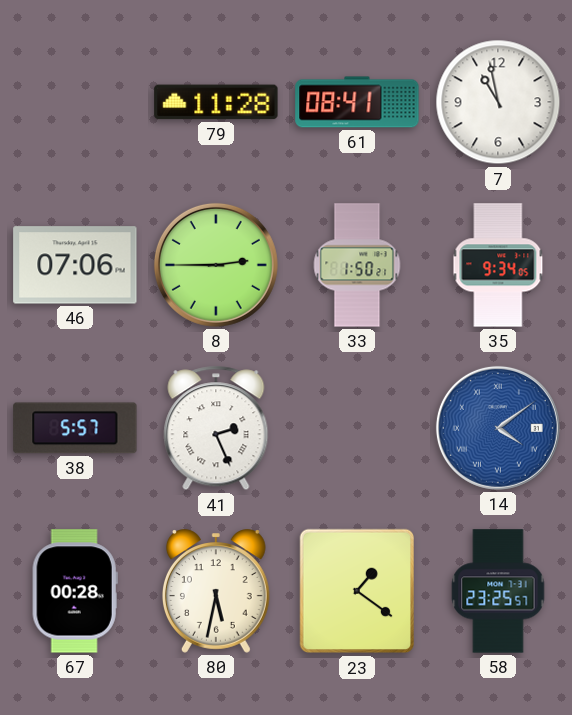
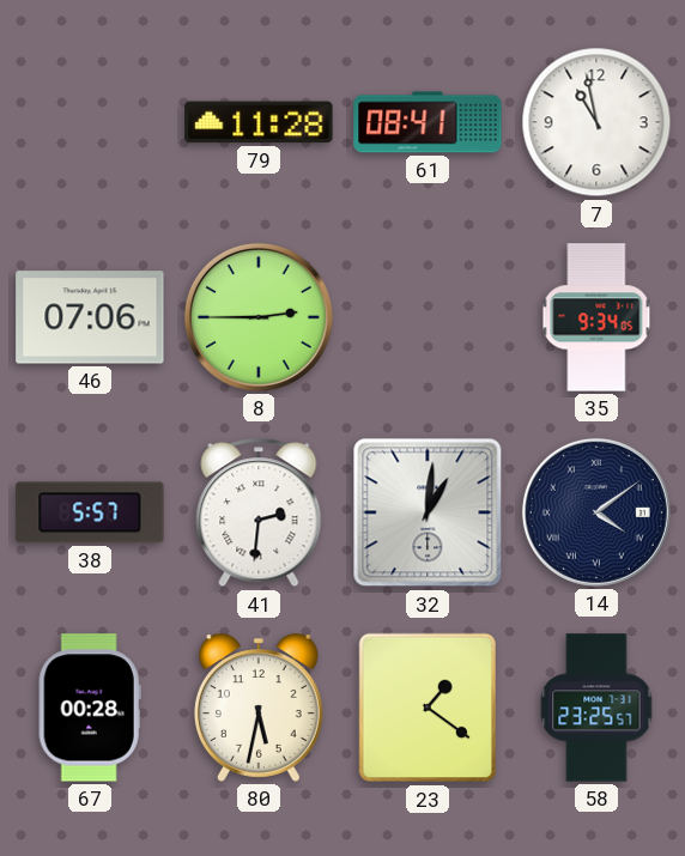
33: 1:50 -> none (357, 265)
41: 2:26 -> 2:31 (259, 512)
32: none -> 1:01 (428, 512)
14 dial: blue -> navy (596, 512)
